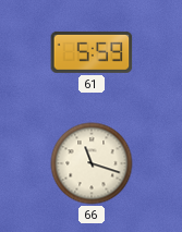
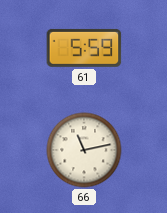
66: 11:18 -> 11:13 (84, 150)
